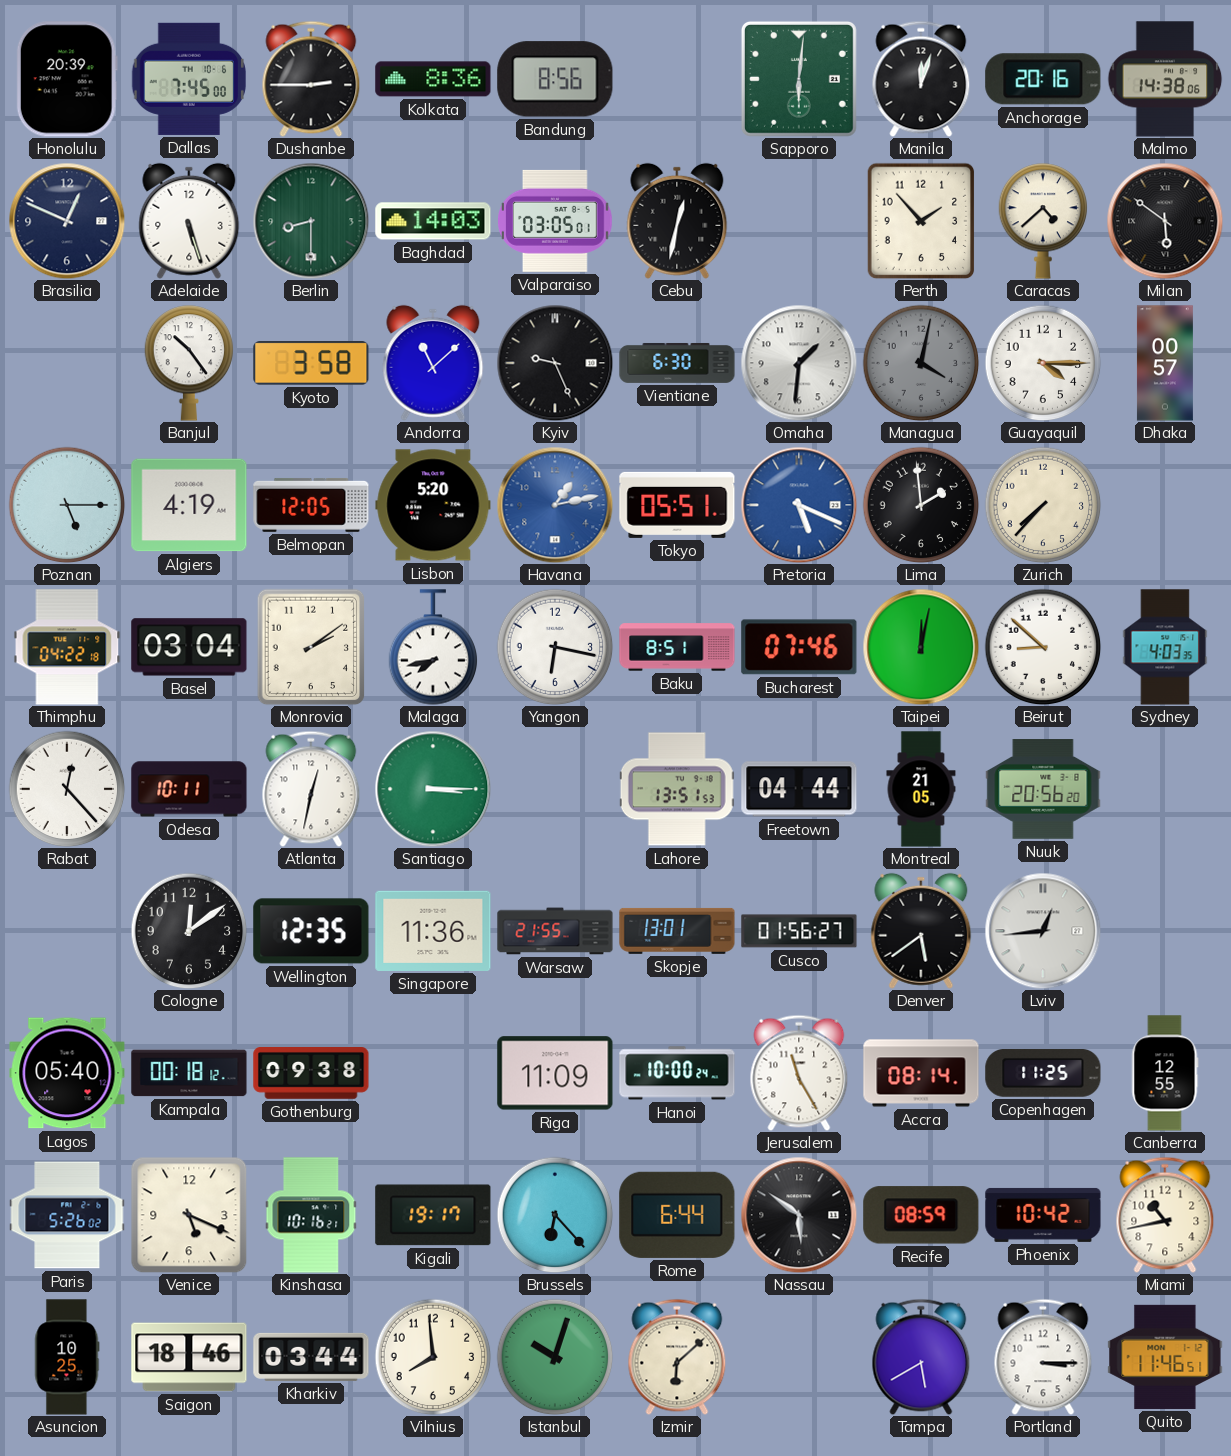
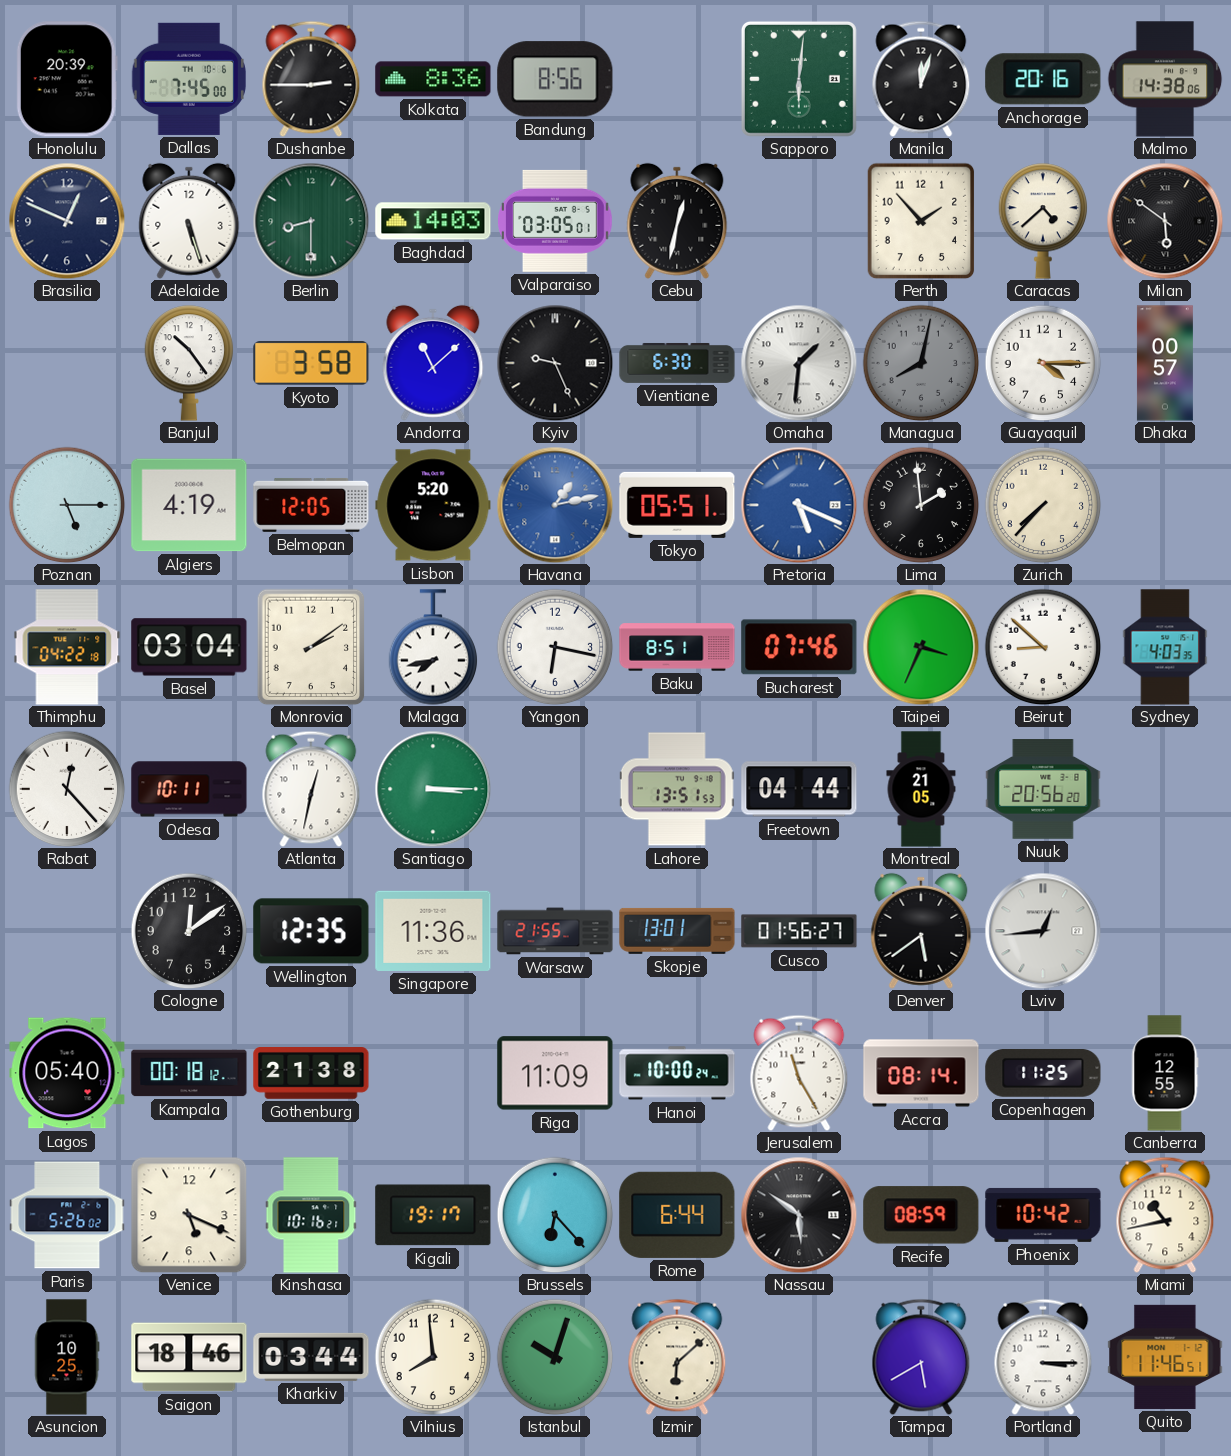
Managua: 4:02 -> 8:02 (921, 363)
Taipei: 12:02 -> 3:34 (921, 647)
Gothenburg: 09:38 -> 21:38 (311, 1074)
